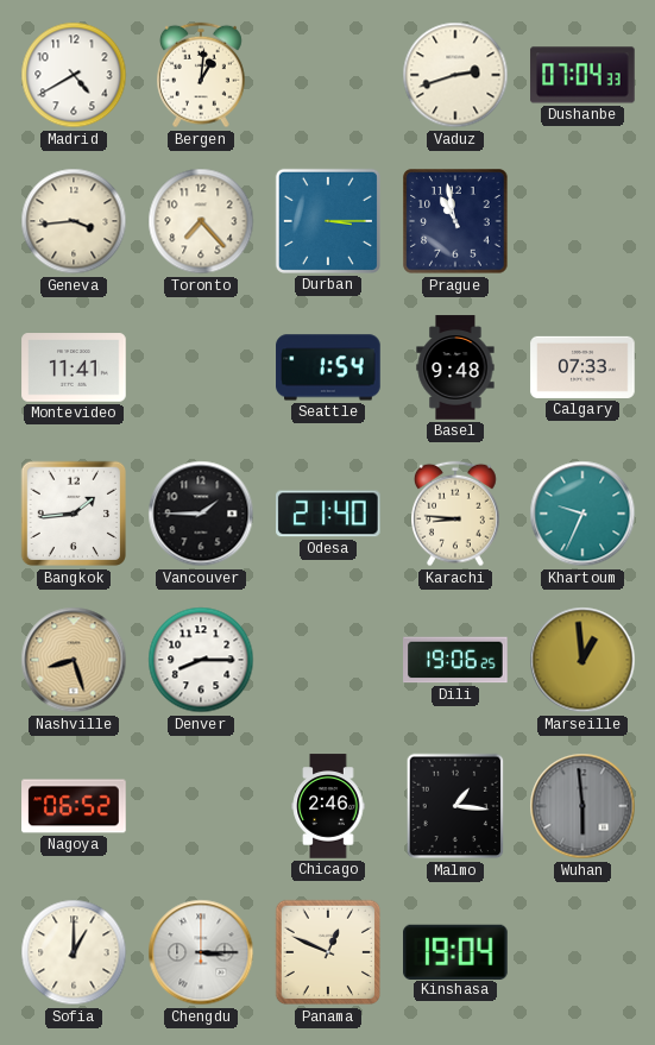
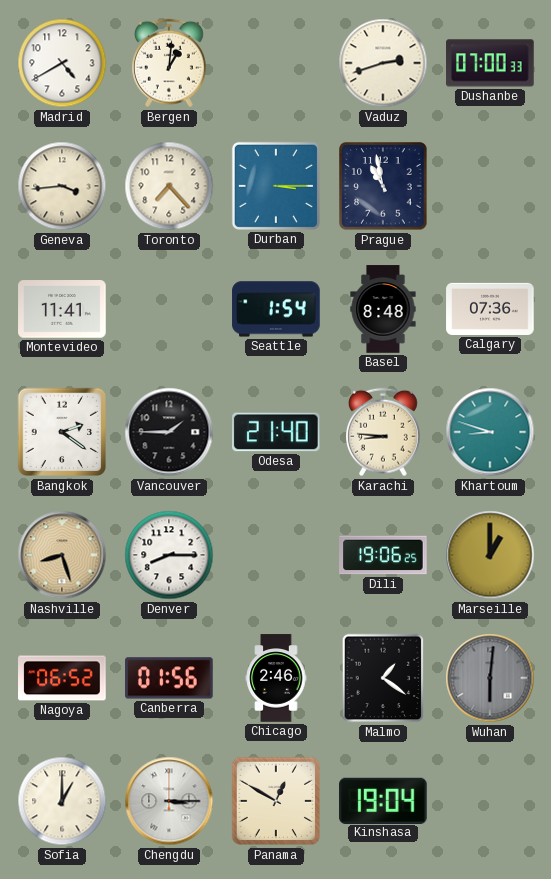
Dushanbe: 07:04 -> 07:00 (490, 63)
Basel: 9:48 -> 8:48 (383, 309)
Calgary: 07:33 -> 07:36 (490, 309)
Bangkok: 1:44 -> 2:21 (62, 432)
Khartoum: 9:34 -> 8:48 (490, 432)
Marseille: 12:59 -> 1:00 (490, 555)
Canberra: none -> 01:56 (169, 678)
Malmo: 1:16 -> 1:21 (383, 678)
Wuhan: 5:59 -> 6:01 (490, 678)
Panama: 12:49 -> 12:50 (276, 801)
